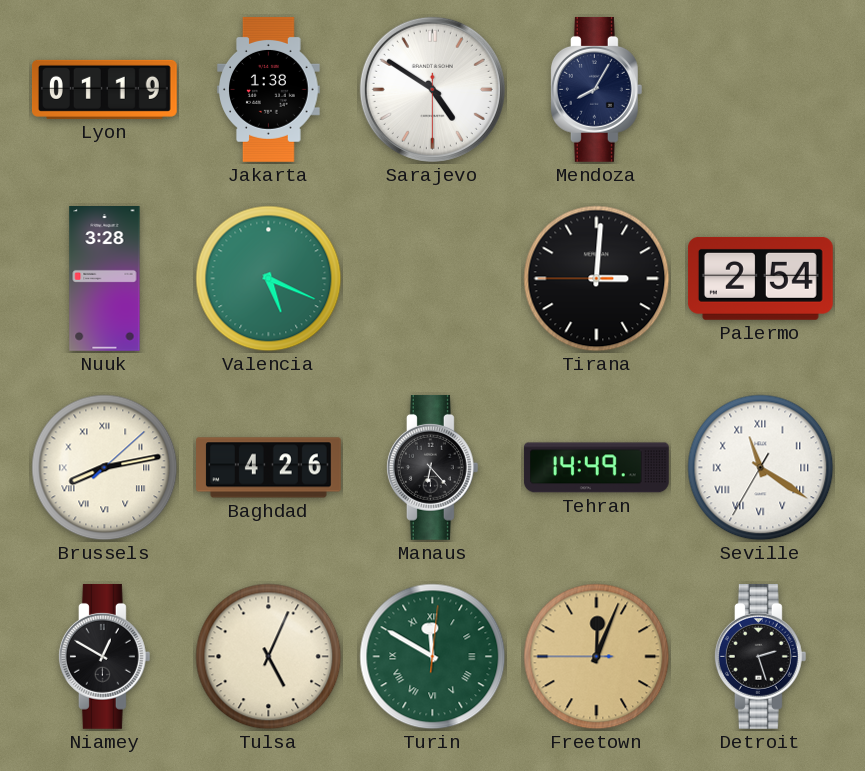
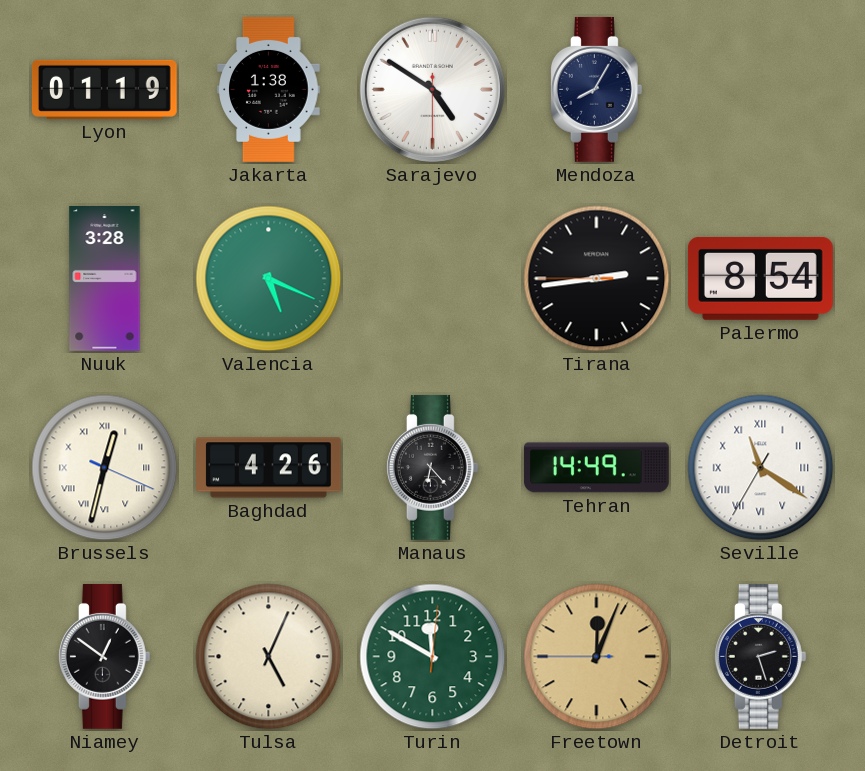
Tirana: 3:00 -> 2:43 (597, 279)
Palermo: 2:54 -> 8:54 (760, 278)
Brussels: 8:13 -> 12:32 (105, 468)
Niamey: 12:50 -> 12:51 (104, 656)
Turin numerals: Roman -> Arabic (433, 657)
